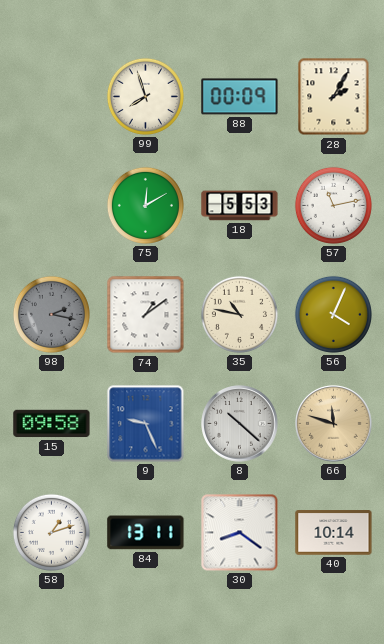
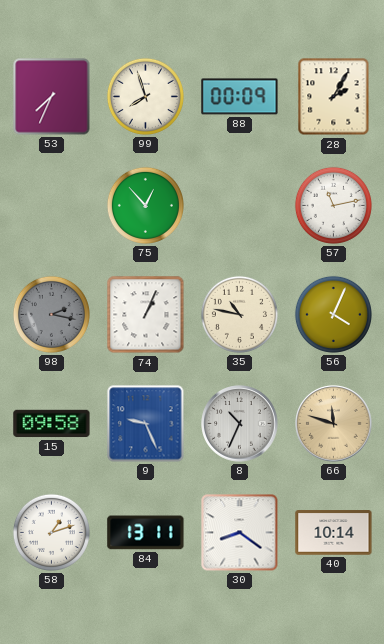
53: none -> 7:34 (52, 97)
75: 12:10 -> 12:53 (145, 205)
18: 5:53 -> none (240, 206)
74: 1:09 -> 1:04 (146, 315)
8: 10:22 -> 10:34 (240, 424)
